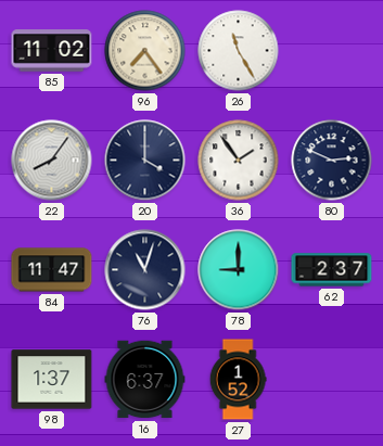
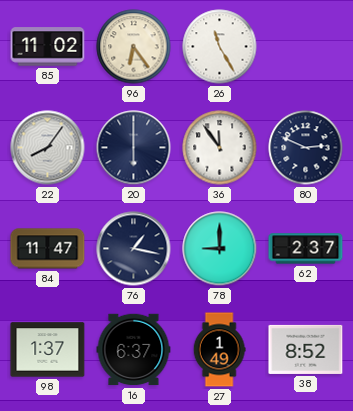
96: 7:24 -> 6:24 (134, 47)
20: 4:00 -> 6:00 (134, 148)
36: 1:54 -> 11:54 (220, 148)
76: 11:03 -> 1:17 (134, 249)
27: 1:52 -> 1:49 (219, 350)
38: none -> 8:52 (306, 349)
